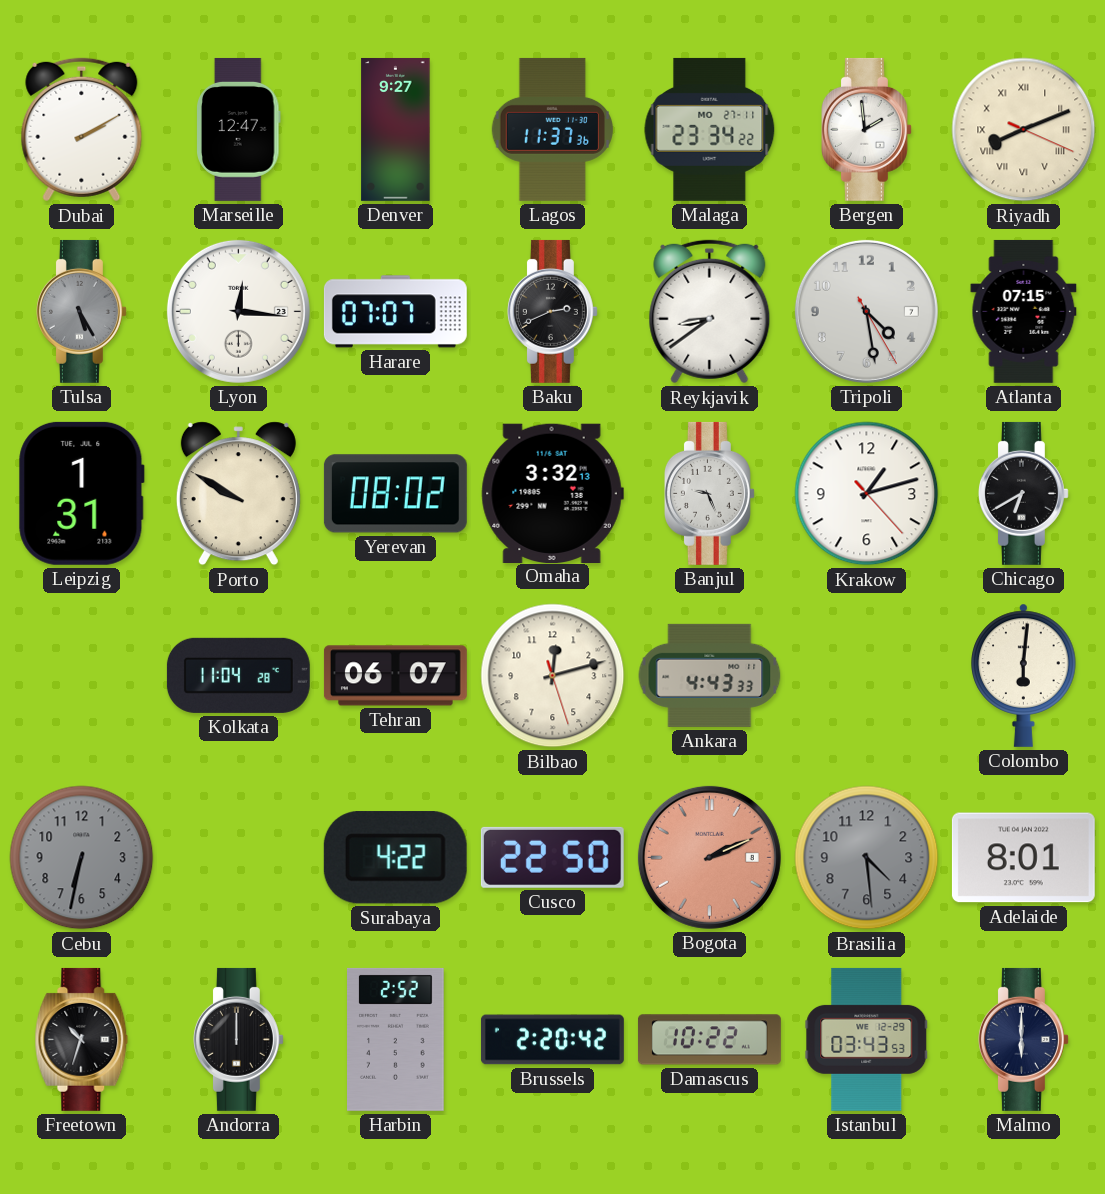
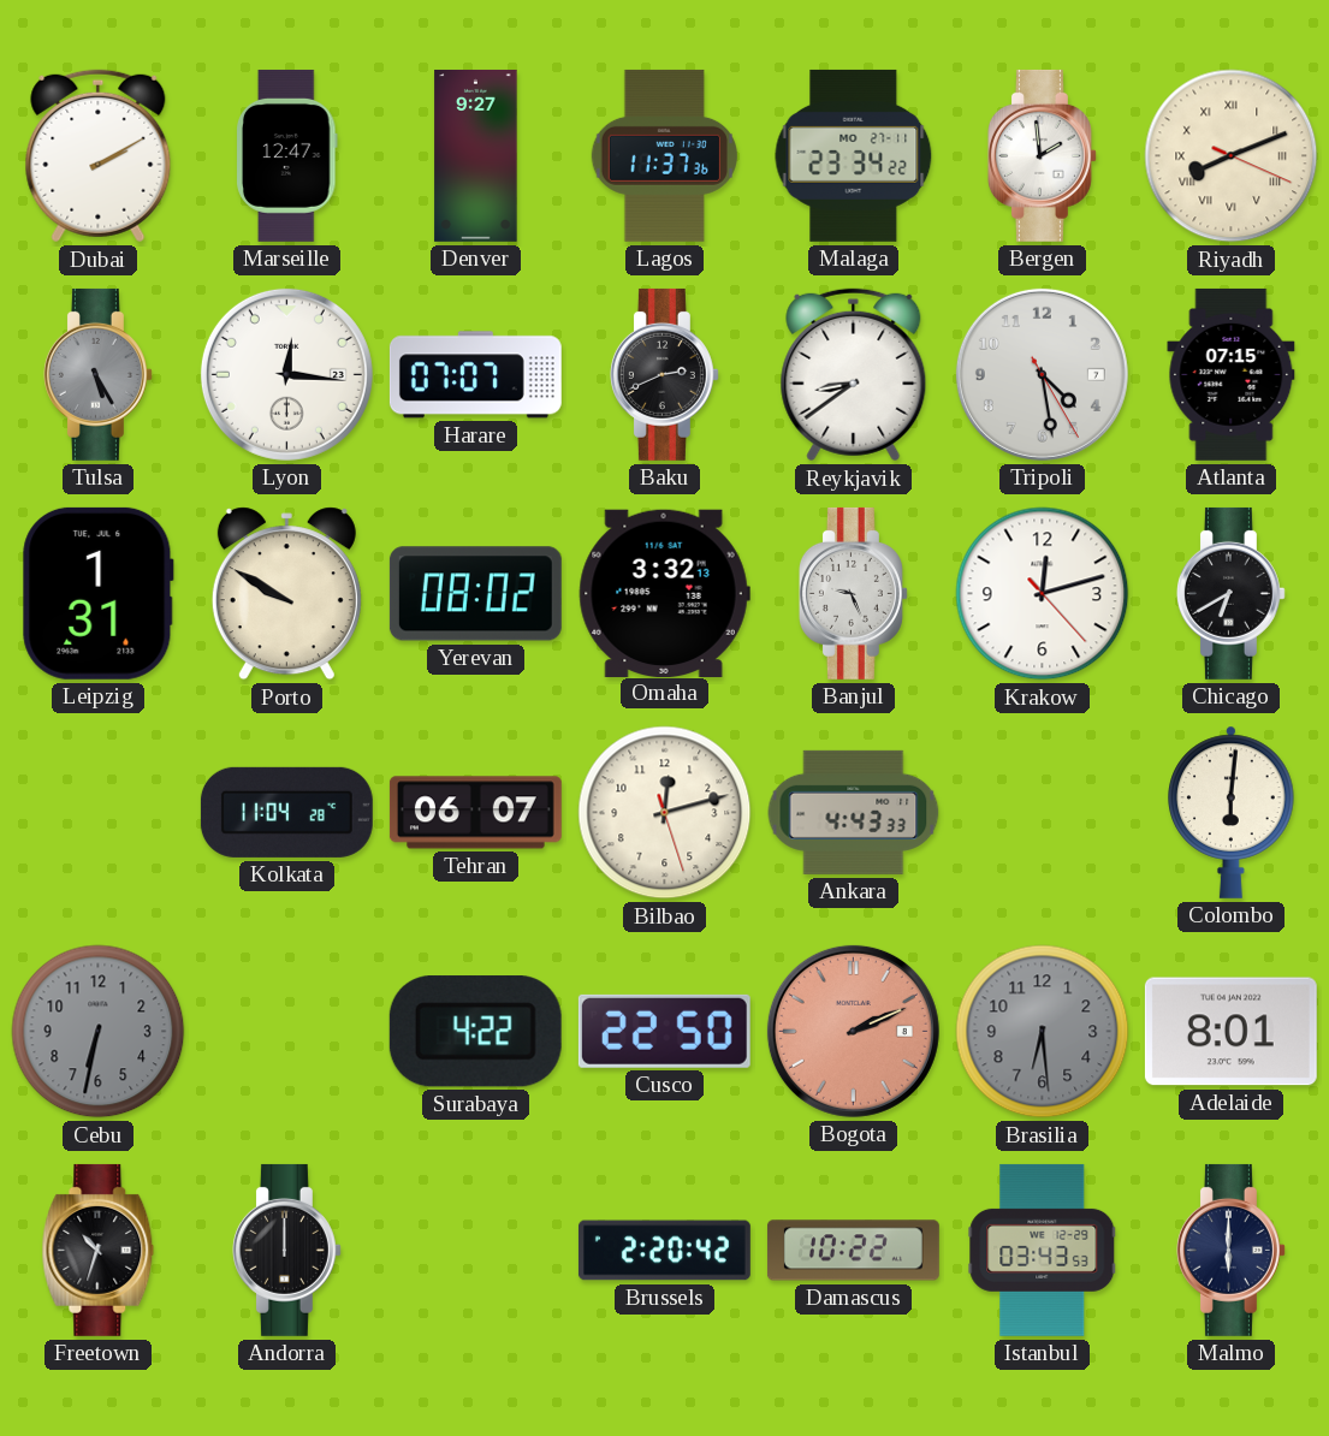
Krakow: 1:12 -> 12:12 (1043, 594)
Brasilia: 4:29 -> 6:29 (1043, 1032)
Harbin: 2:52 -> none (396, 1039)
